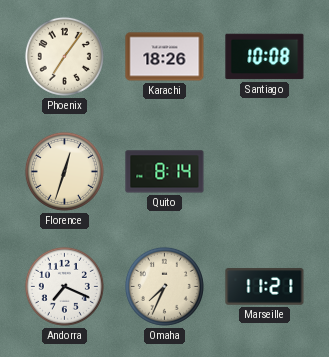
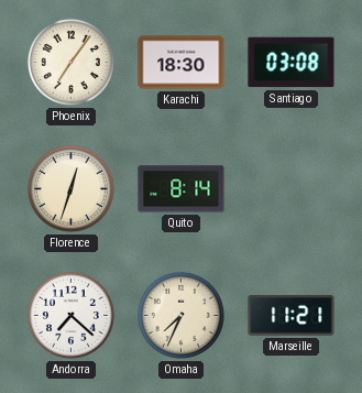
Karachi: 18:26 -> 18:30 (182, 63)
Santiago: 10:08 -> 03:08 (292, 63)
Andorra: 7:19 -> 7:22 (70, 315)
